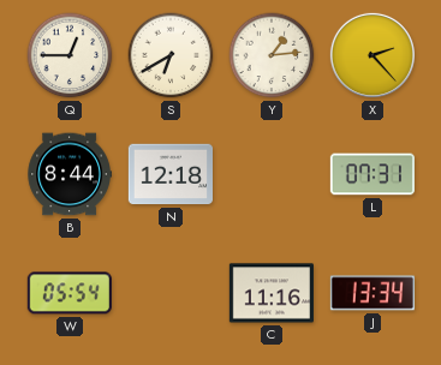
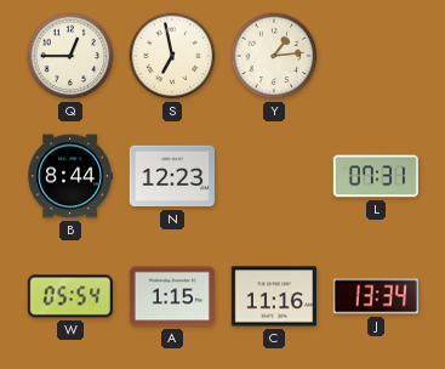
S: 6:40 -> 6:58 (172, 56)
X: 2:23 -> none (373, 55)
N: 12:18 -> 12:23 (171, 176)
A: none -> 1:15 (172, 296)
